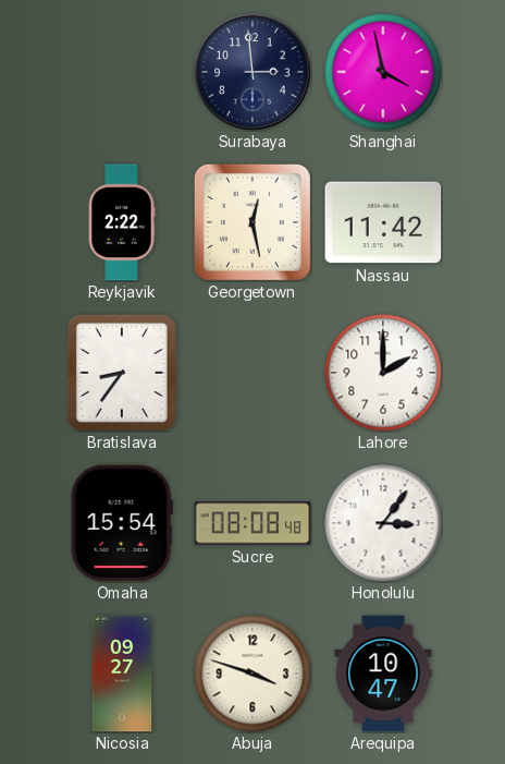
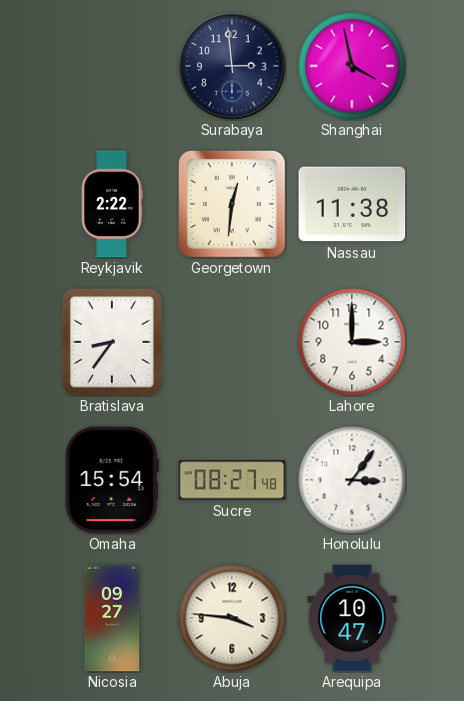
Georgetown: 12:28 -> 12:31 (232, 204)
Nassau: 11:42 -> 11:38 (352, 204)
Lahore: 2:00 -> 3:00 (352, 342)
Sucre: 08:08 -> 08:27 (232, 480)
Abuja: 3:48 -> 3:46 (232, 618)
